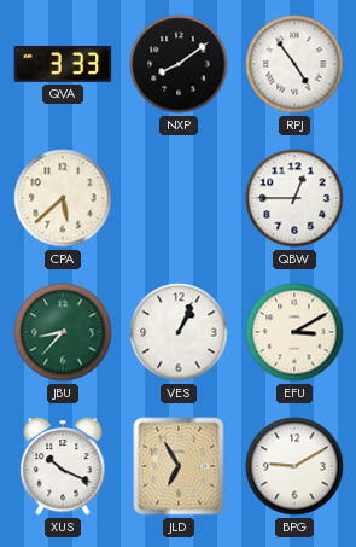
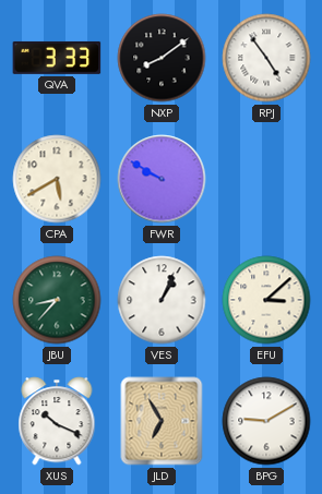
CPA: 5:38 -> 5:40 (57, 179)
FWR: none -> 9:50 (162, 179)
QBW: 12:45 -> none (294, 198)
EFU: 3:10 -> 3:08 (266, 300)
